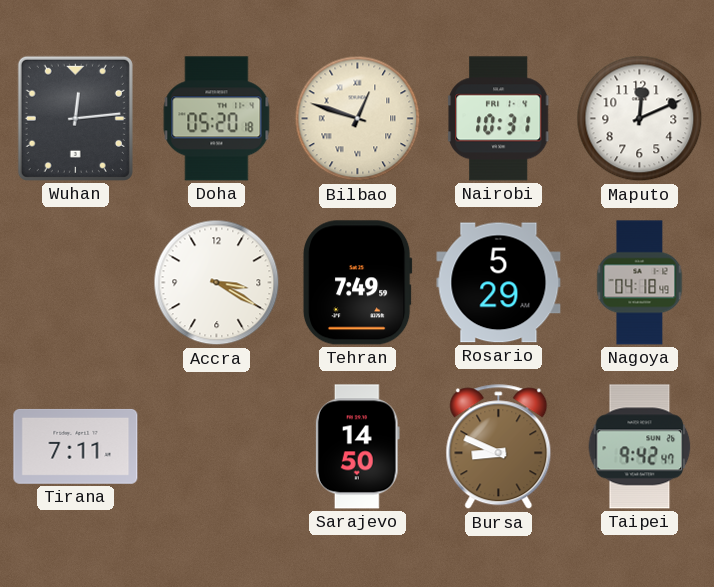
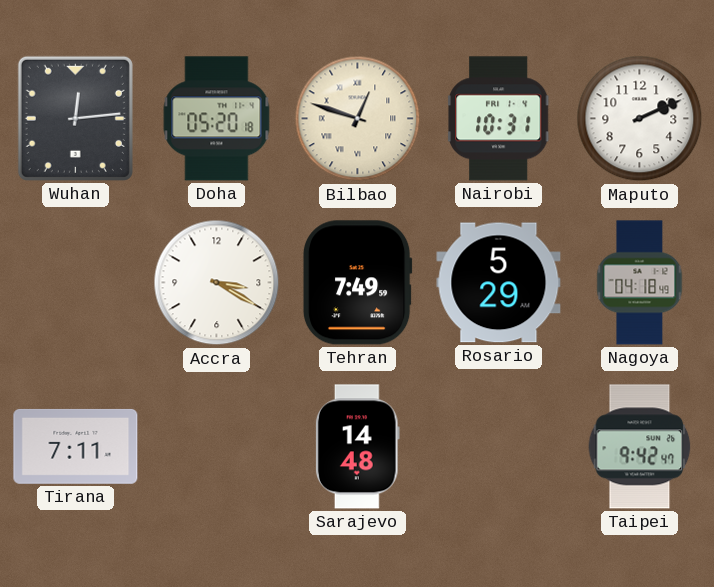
Maputo: 12:11 -> 2:11 (640, 119)
Sarajevo: 14:50 -> 14:48 (357, 447)
Bursa: 8:49 -> none (499, 447)
